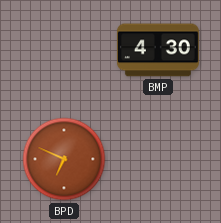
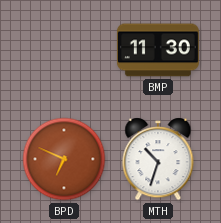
BMP: 4:30 -> 11:30 (158, 50)
MTH: none -> 10:33 (158, 159)
